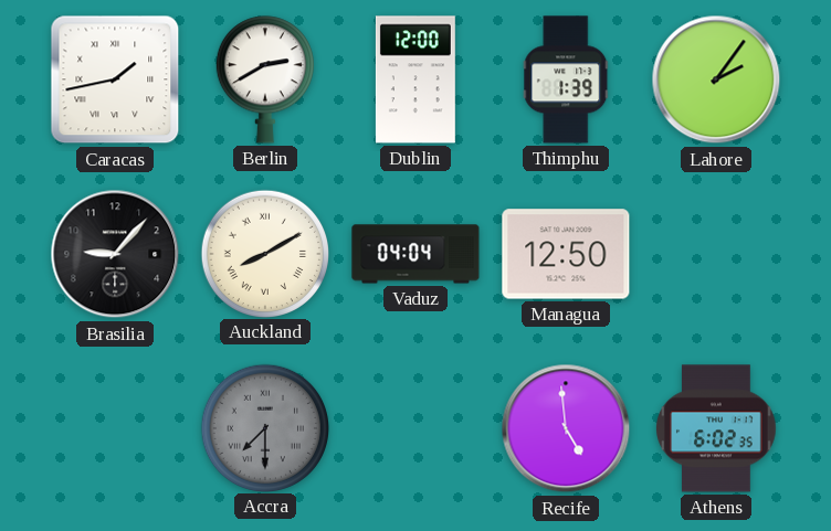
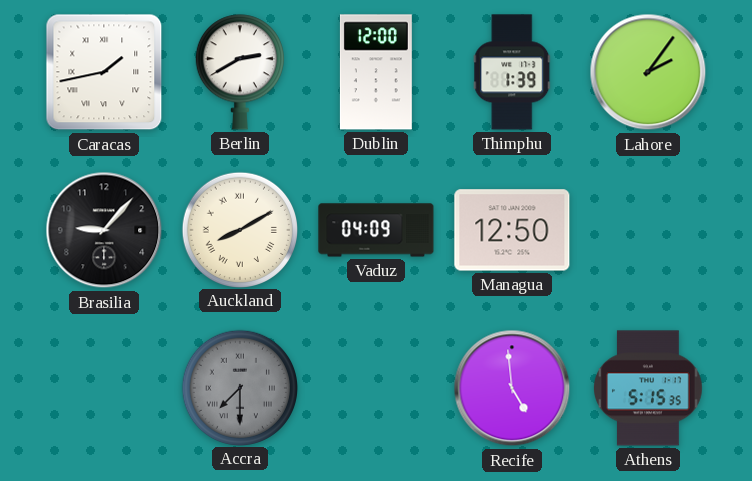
Vaduz: 04:04 -> 04:09 (376, 230)
Athens: 6:02 -> 5:15 (649, 388)
